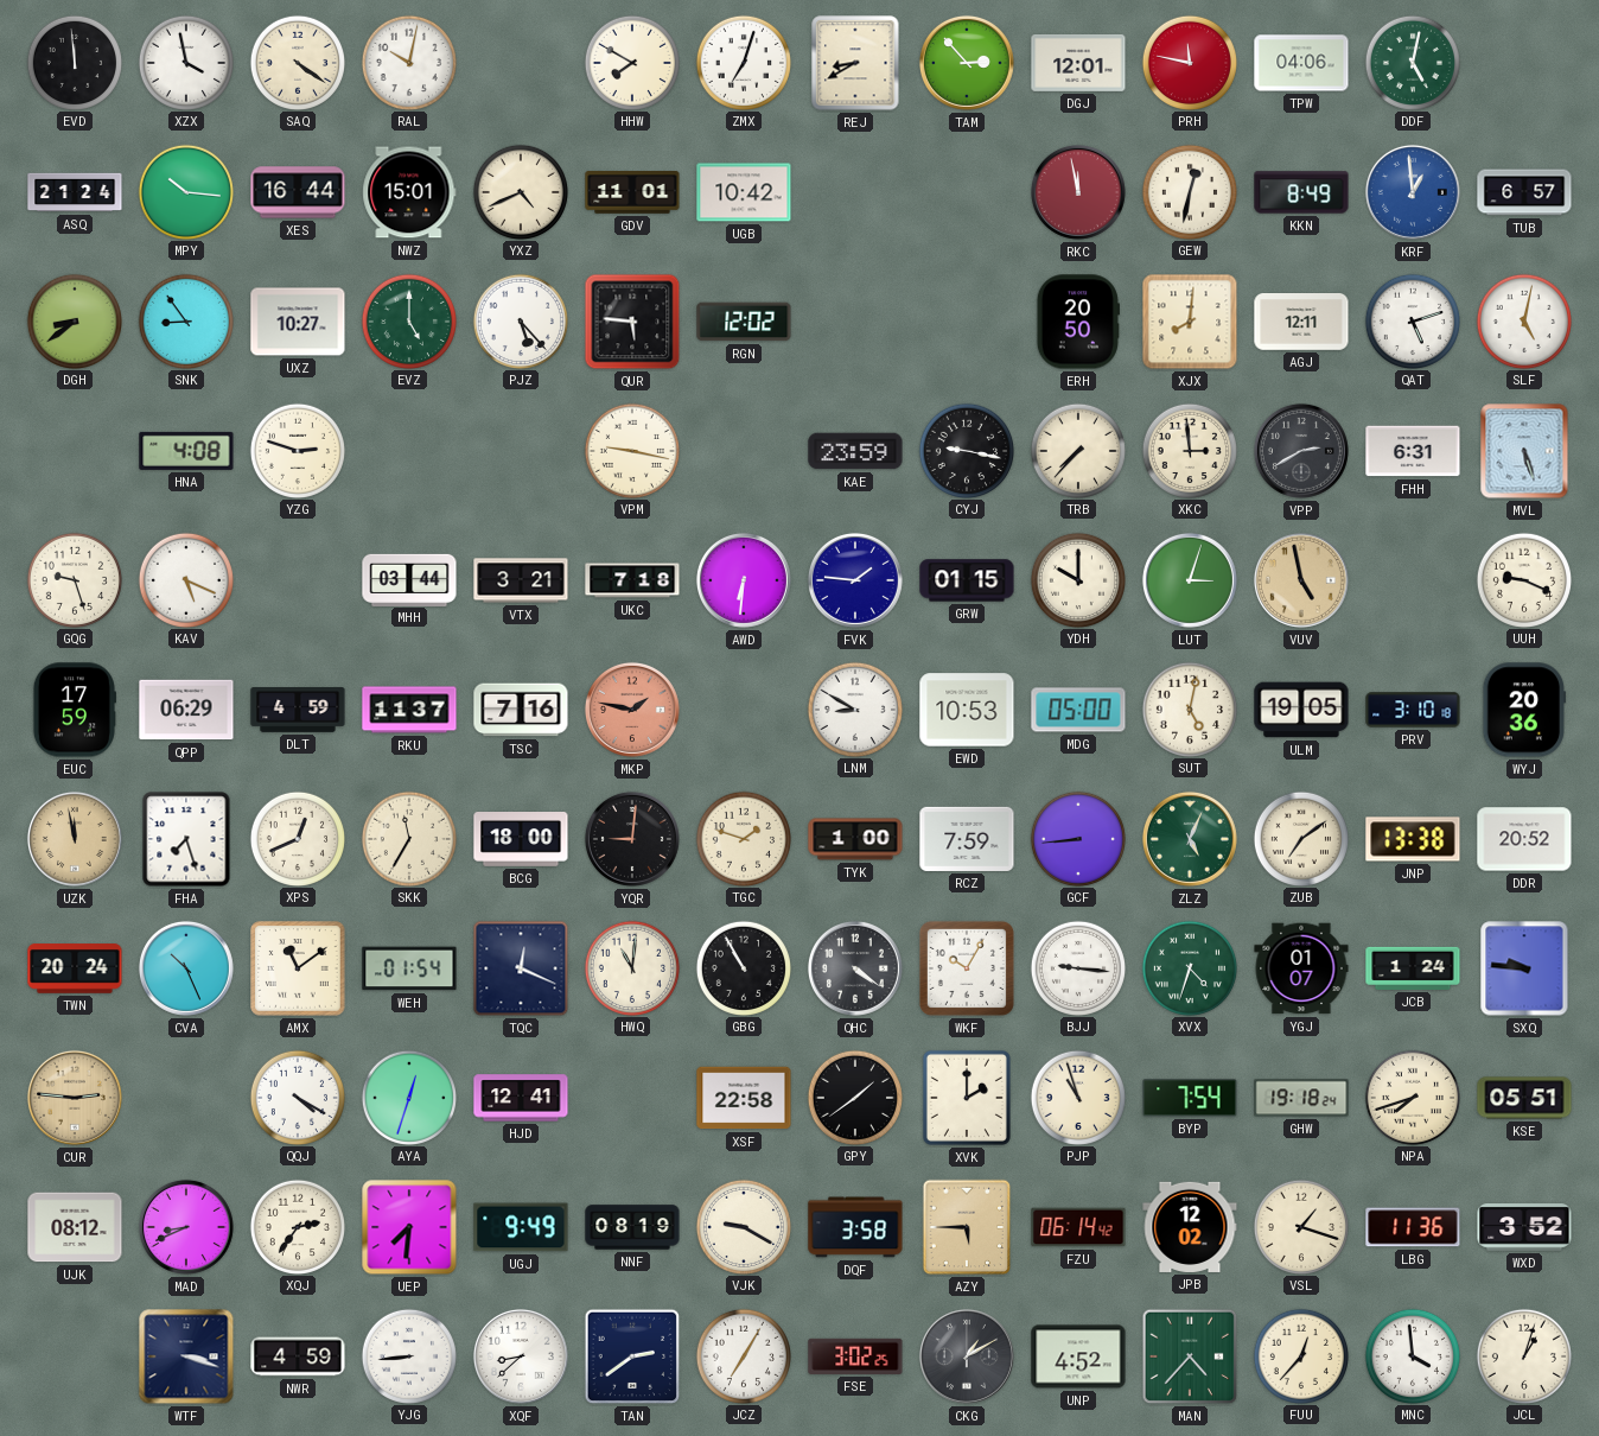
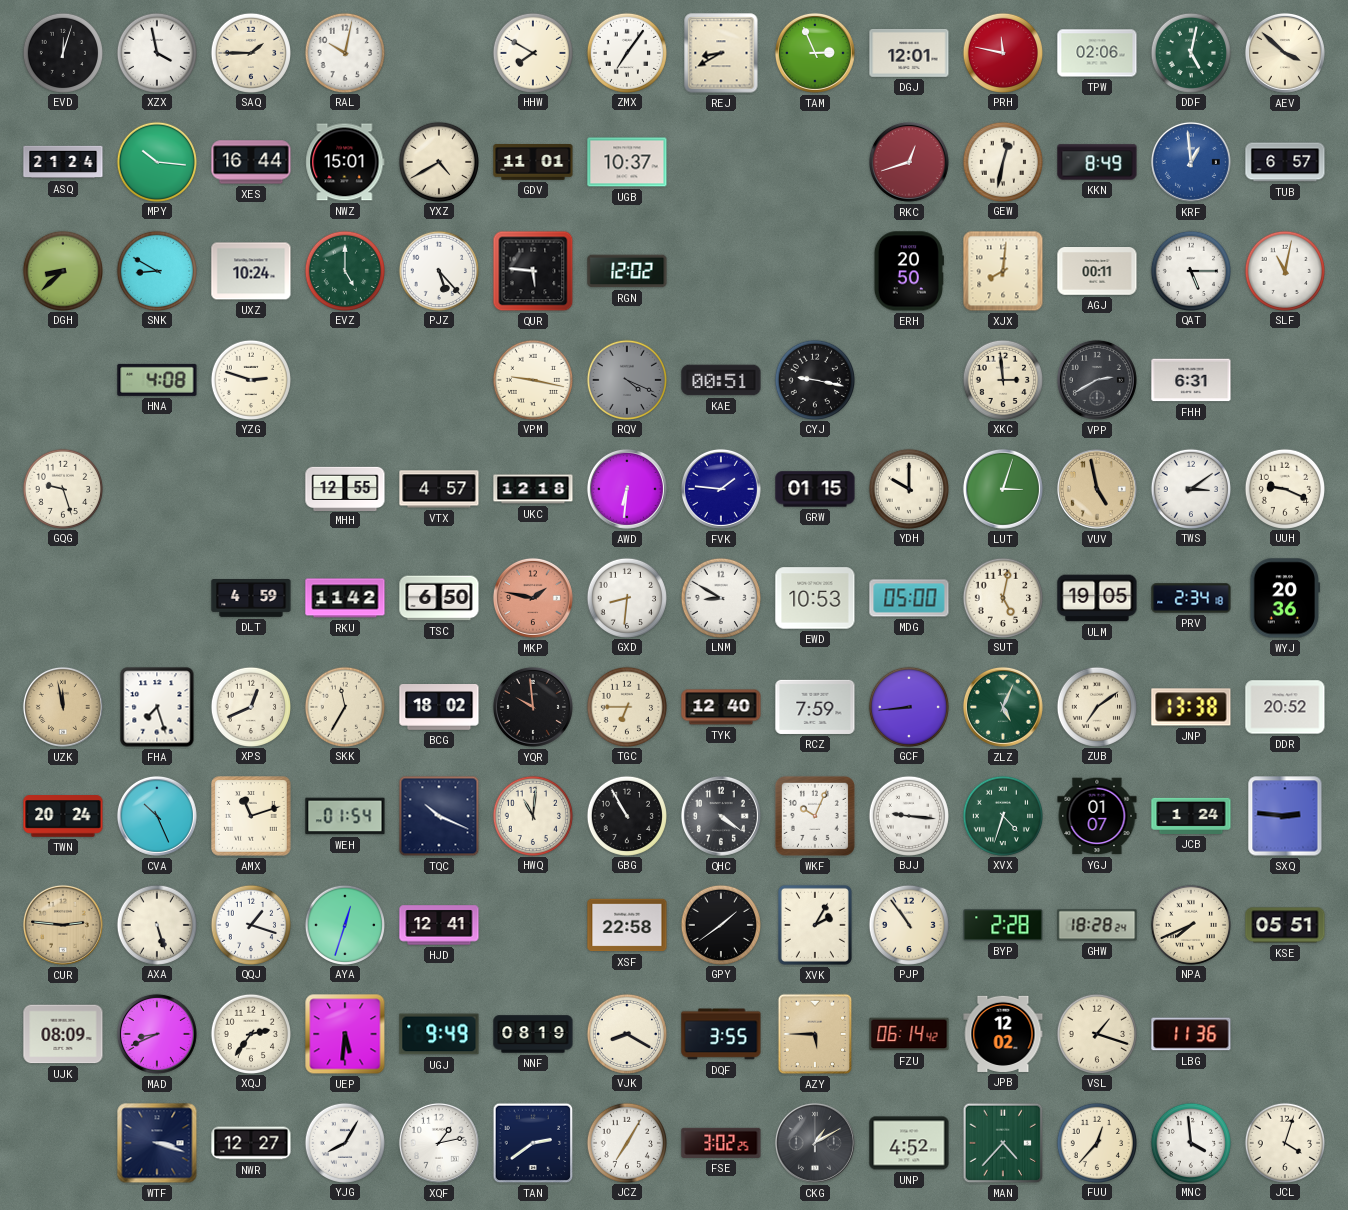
EVD: 11:59 -> 12:03 (62, 52)
SAQ: 4:21 -> 1:45 (250, 52)
ZMX: 7:03 -> 7:06 (626, 52)
TAM: 2:53 -> 2:56 (815, 53)
TPW: 04:06 -> 02:06 (1097, 53)
AEV: none -> 3:52 (1285, 53)
YXZ: 4:41 -> 4:40 (438, 161)
UGB: 10:42 -> 10:37 (627, 162)
RKC: 11:58 -> 12:42 (909, 162)
DGH: 8:39 -> 8:38 (62, 270)
SNK: 8:54 -> 8:50 (156, 270)
UXZ: 10:27 -> 10:24 (251, 271)
AGJ: 12:11 -> 00:11 (1097, 272)
QAT: 5:12 -> 5:15 (1190, 270)
SLF: 5:02 -> 11:02 (1284, 270)
RQV: none -> 4:19 (626, 379)
KAE: 23:59 -> 00:51 (721, 380)
TRB: 7:37 -> none (1077, 450)
MVL: 5:27 -> none (1524, 451)
KAV: 5:19 -> none (185, 579)
MHH: 03:44 -> 12:55 (345, 488)
VTX: 3:21 -> 4:57 (439, 489)
UKC: 7:18 -> 12:18 (533, 489)
TWS: none -> 3:09 (1190, 488)
EUC: 17:59 -> none (74, 710)
QPP: 06:29 -> none (186, 710)
RKU: 11:37 -> 11:42 (345, 598)
TSC: 7:16 -> 6:50 (439, 598)
GXD: none -> 8:31 (626, 597)
PRV: 3:10 -> 2:34 (1191, 598)
BCG: 18:00 -> 18:02 (439, 708)
YQR: 9:01 -> 9:59 (533, 707)
TGC: 1:48 -> 6:45 (626, 706)
TYK: 1:00 -> 12:40 (721, 707)
AMX: 11:09 -> 11:12 (251, 816)
TQC: 12:19 -> 10:19 (439, 816)
WKF: 10:05 -> 10:04 (815, 816)
SXQ: 9:46 -> 2:46 (1285, 816)
AXA: none -> 5:27 (156, 924)
QQJ: 4:20 -> 1:18 (250, 924)
XVK: 2:00 -> 2:05 (815, 925)
PJP: 10:57 -> 10:54 (908, 924)
BYP: 7:54 -> 2:28 (1003, 925)
GHW: 19:18 -> 18:28 (1097, 925)
NPA: 7:42 -> 7:41 (1190, 924)
UJK: 08:12 -> 08:09 (63, 1034)
UEP: 7:31 -> 5:31 (345, 1034)
VJK: 9:20 -> 8:20 (626, 1033)
DQF: 3:58 -> 3:55 (721, 1034)
WXD: 3:52 -> none (1524, 1227)
NWR: 4:59 -> 12:27 (251, 1143)
YJG: 8:44 -> 8:05 (344, 1142)
XQF: 8:38 -> 1:13 (439, 1143)
JCL: 1:03 -> 4:03 (1284, 1142)
